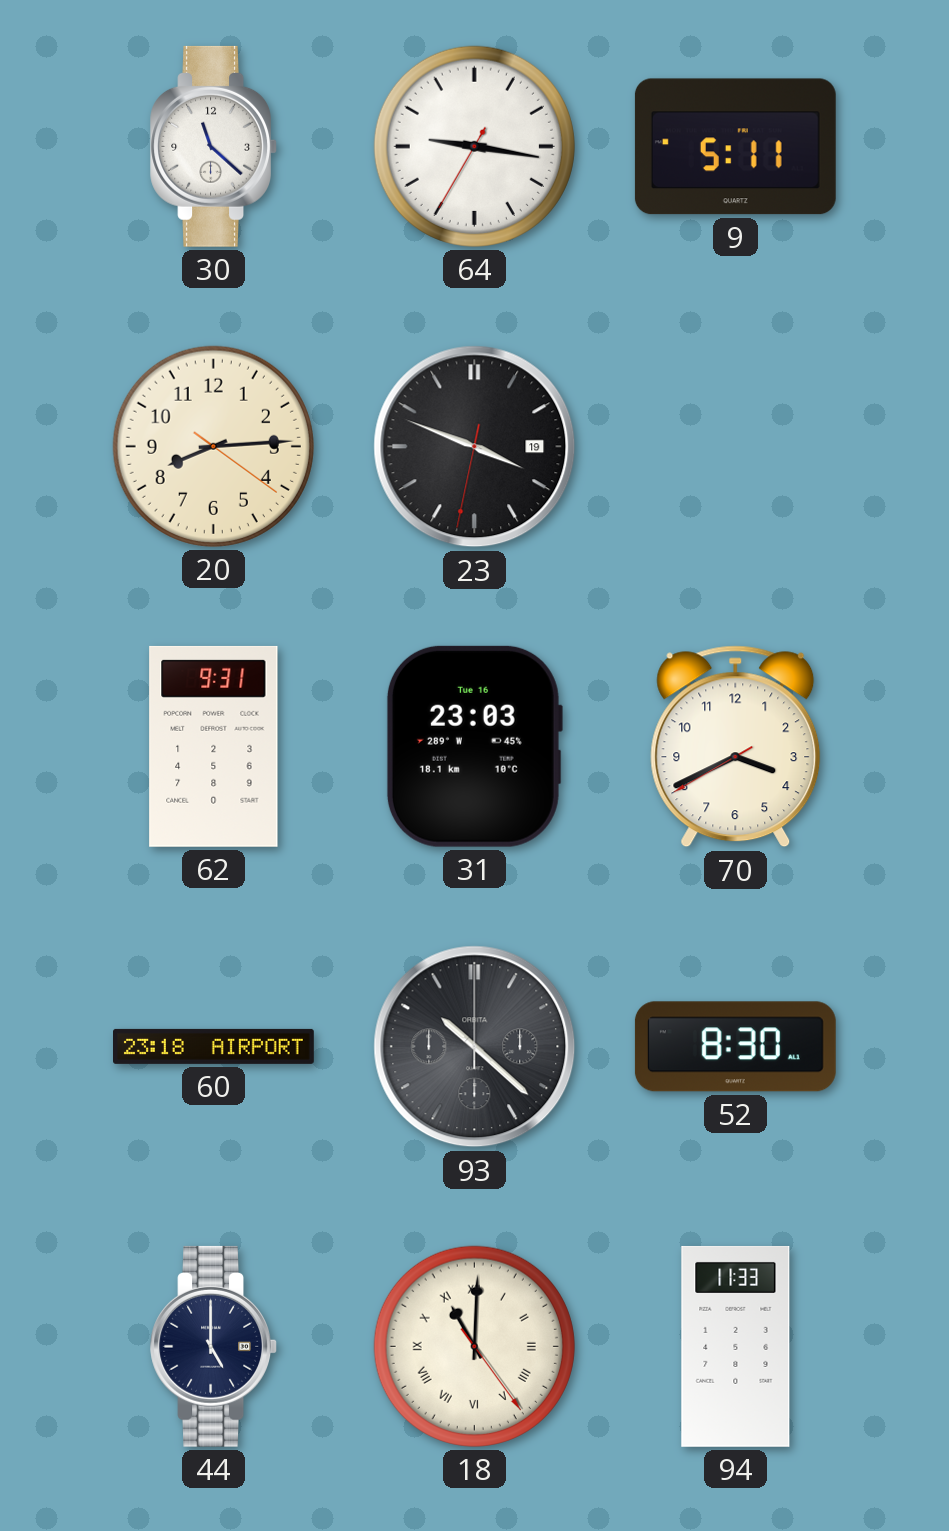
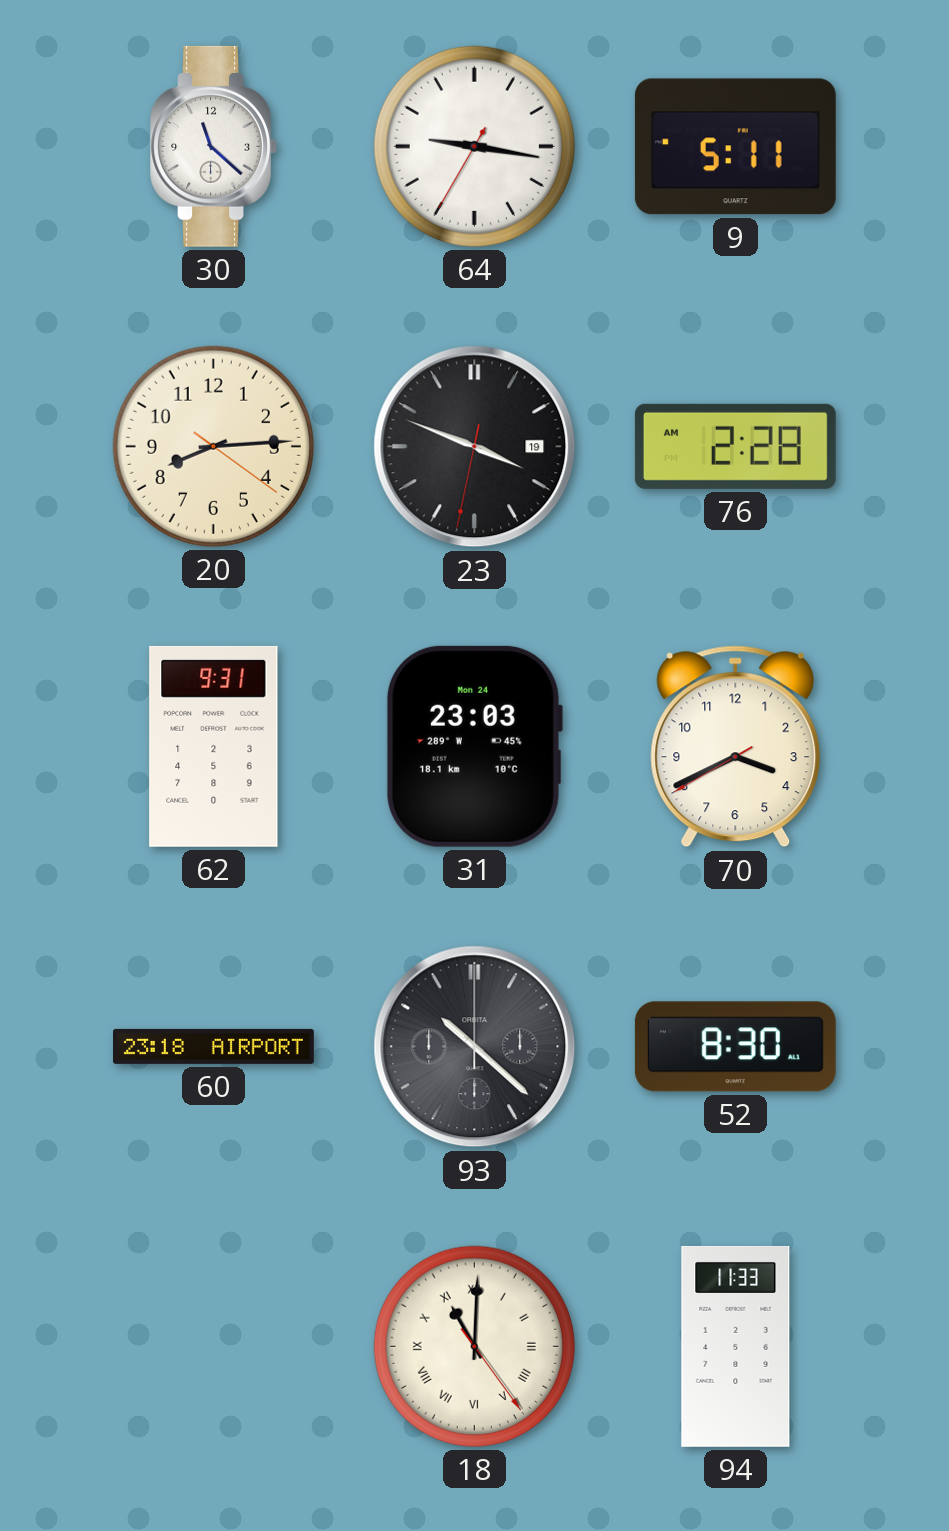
76: none -> 2:28 (735, 446)
31 date: Tue 16 -> Mon 24 (474, 746)
44: 5:00 -> none (213, 1346)
